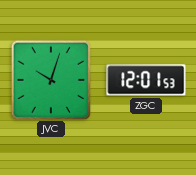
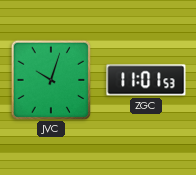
ZGC: 12:01 -> 11:01 (146, 80)
